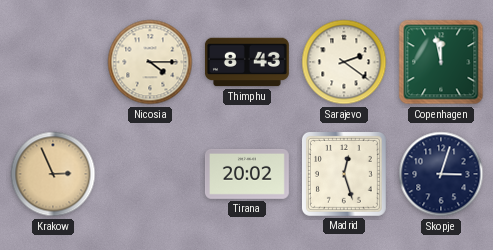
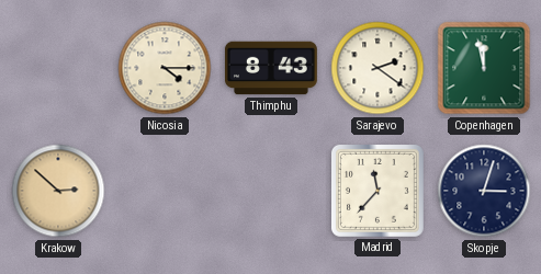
Krakow: 2:56 -> 2:52 (58, 191)
Tirana: 20:02 -> none (247, 174)
Madrid: 12:27 -> 11:37 (377, 191)
